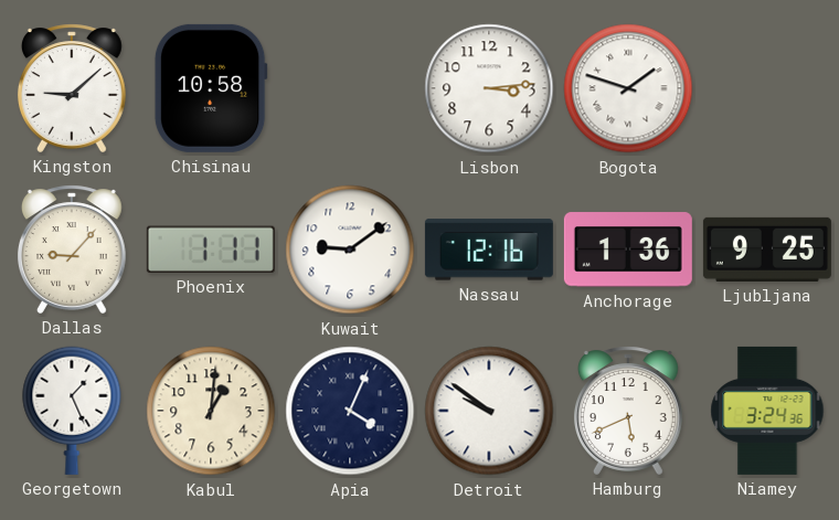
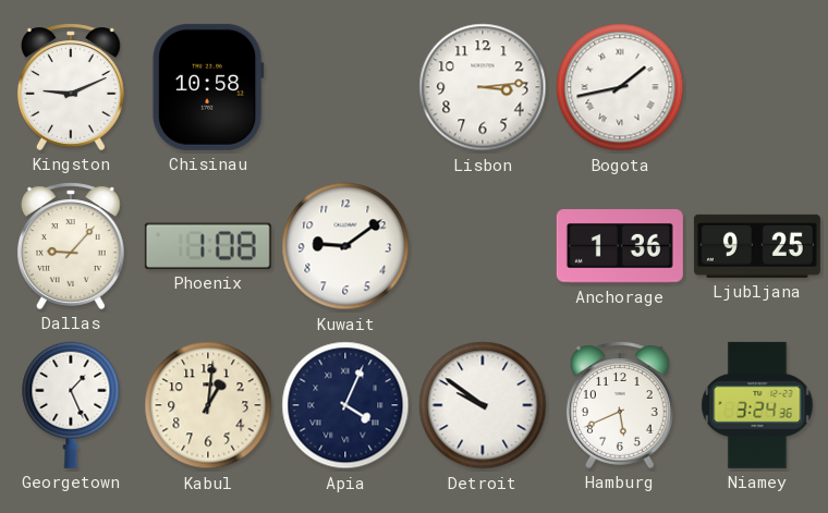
Kingston: 9:08 -> 9:11 (71, 87)
Bogota: 1:48 -> 1:43 (620, 87)
Phoenix: 1:11 -> 1:08 (208, 246)
Nassau: 12:16 -> none (489, 250)
